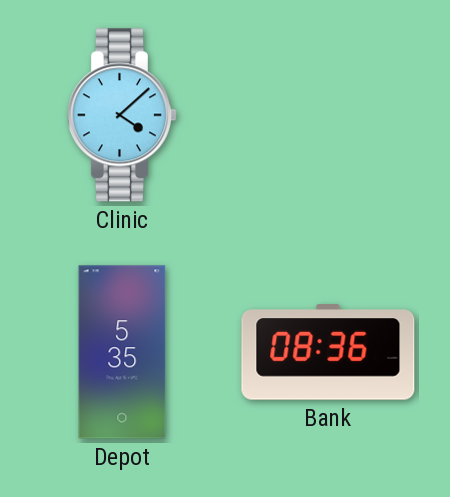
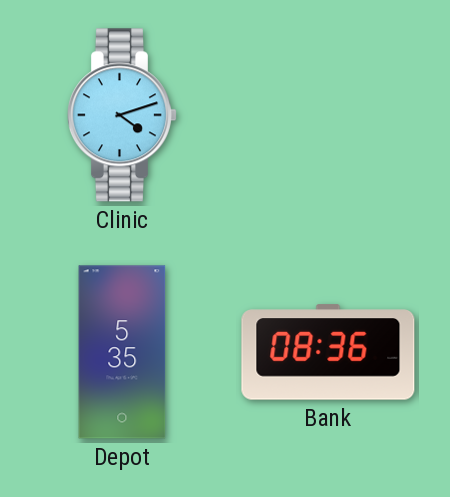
Clinic: 4:08 -> 4:12 (122, 115)
